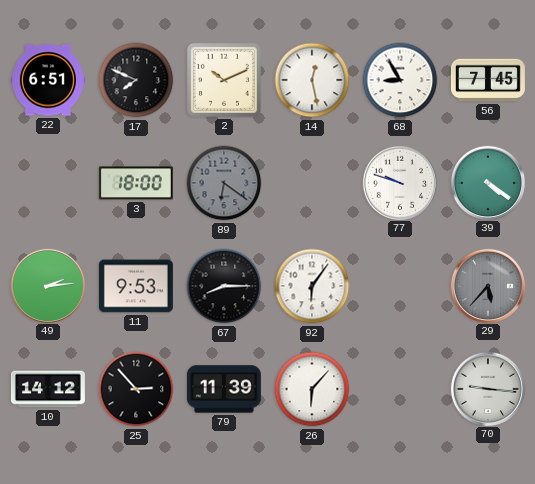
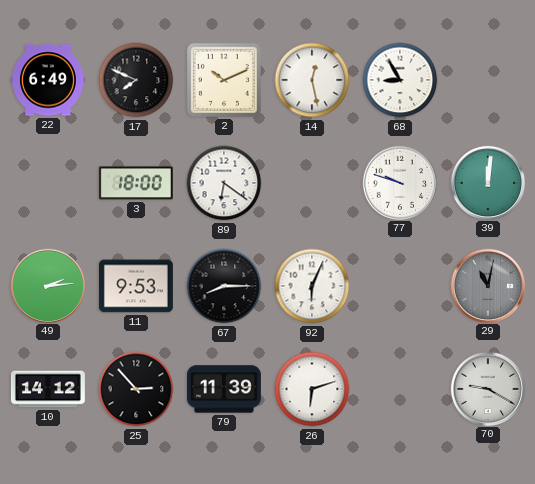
22: 6:51 -> 6:49 (48, 80)
56: 7:45 -> none (488, 80)
89 dial: grey -> white (224, 183)
39: 4:21 -> 12:01 (487, 182)
92: 6:06 -> 6:04 (312, 286)
29: 5:37 -> 11:02 (487, 285)
26: 6:07 -> 6:12 (312, 389)
70: 9:16 -> 9:20 (487, 388)
